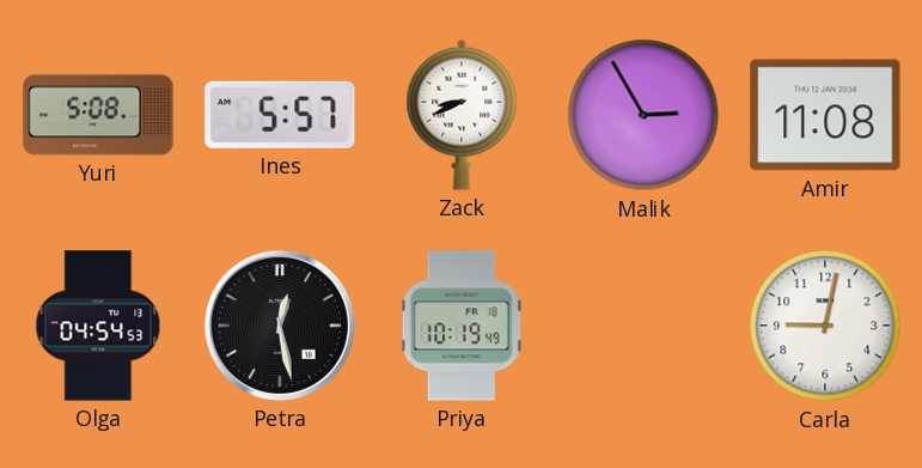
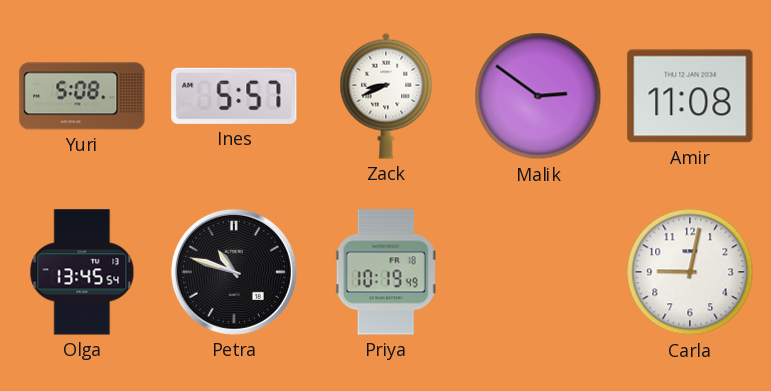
Malik: 2:55 -> 2:51 (538, 96)
Olga: 04:54 -> 13:45 (82, 272)
Petra: 12:28 -> 10:48 (234, 272)
